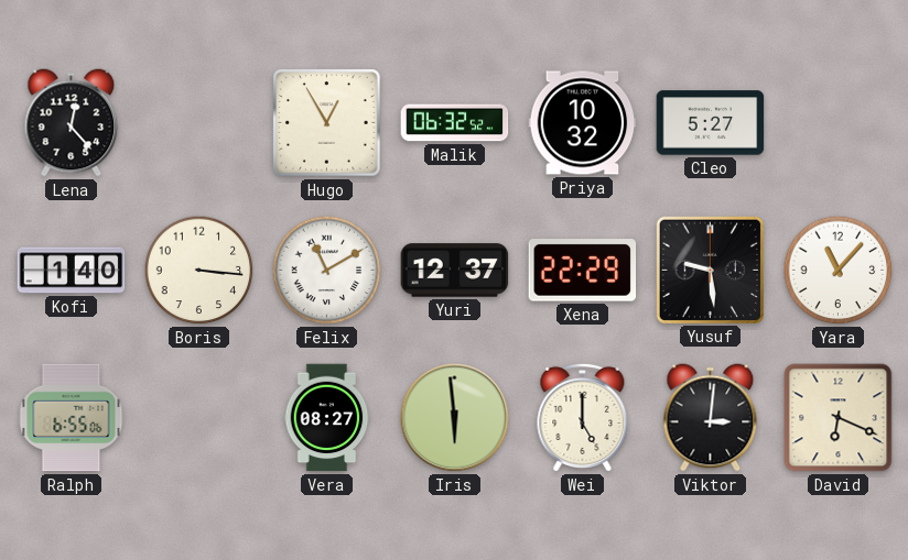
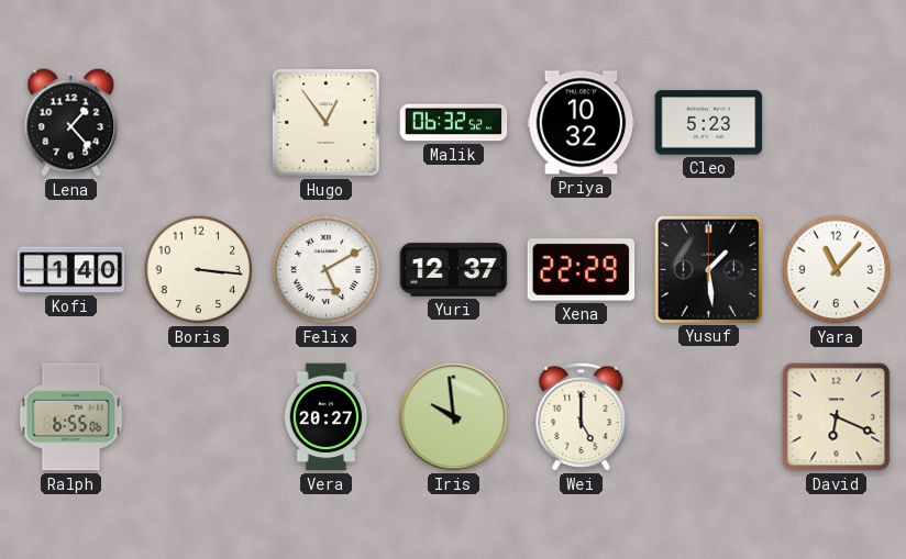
Lena: 12:23 -> 1:23 (71, 123)
Hugo: 12:55 -> 12:54 (327, 123)
Cleo: 5:27 -> 5:23 (709, 123)
Felix: 11:10 -> 5:10 (327, 270)
Yusuf: 9:29 -> 1:29 (708, 269)
Vera: 08:27 -> 20:27 (327, 417)
Iris: 5:59 -> 9:59 (454, 417)
Viktor: 3:01 -> none (711, 418)
